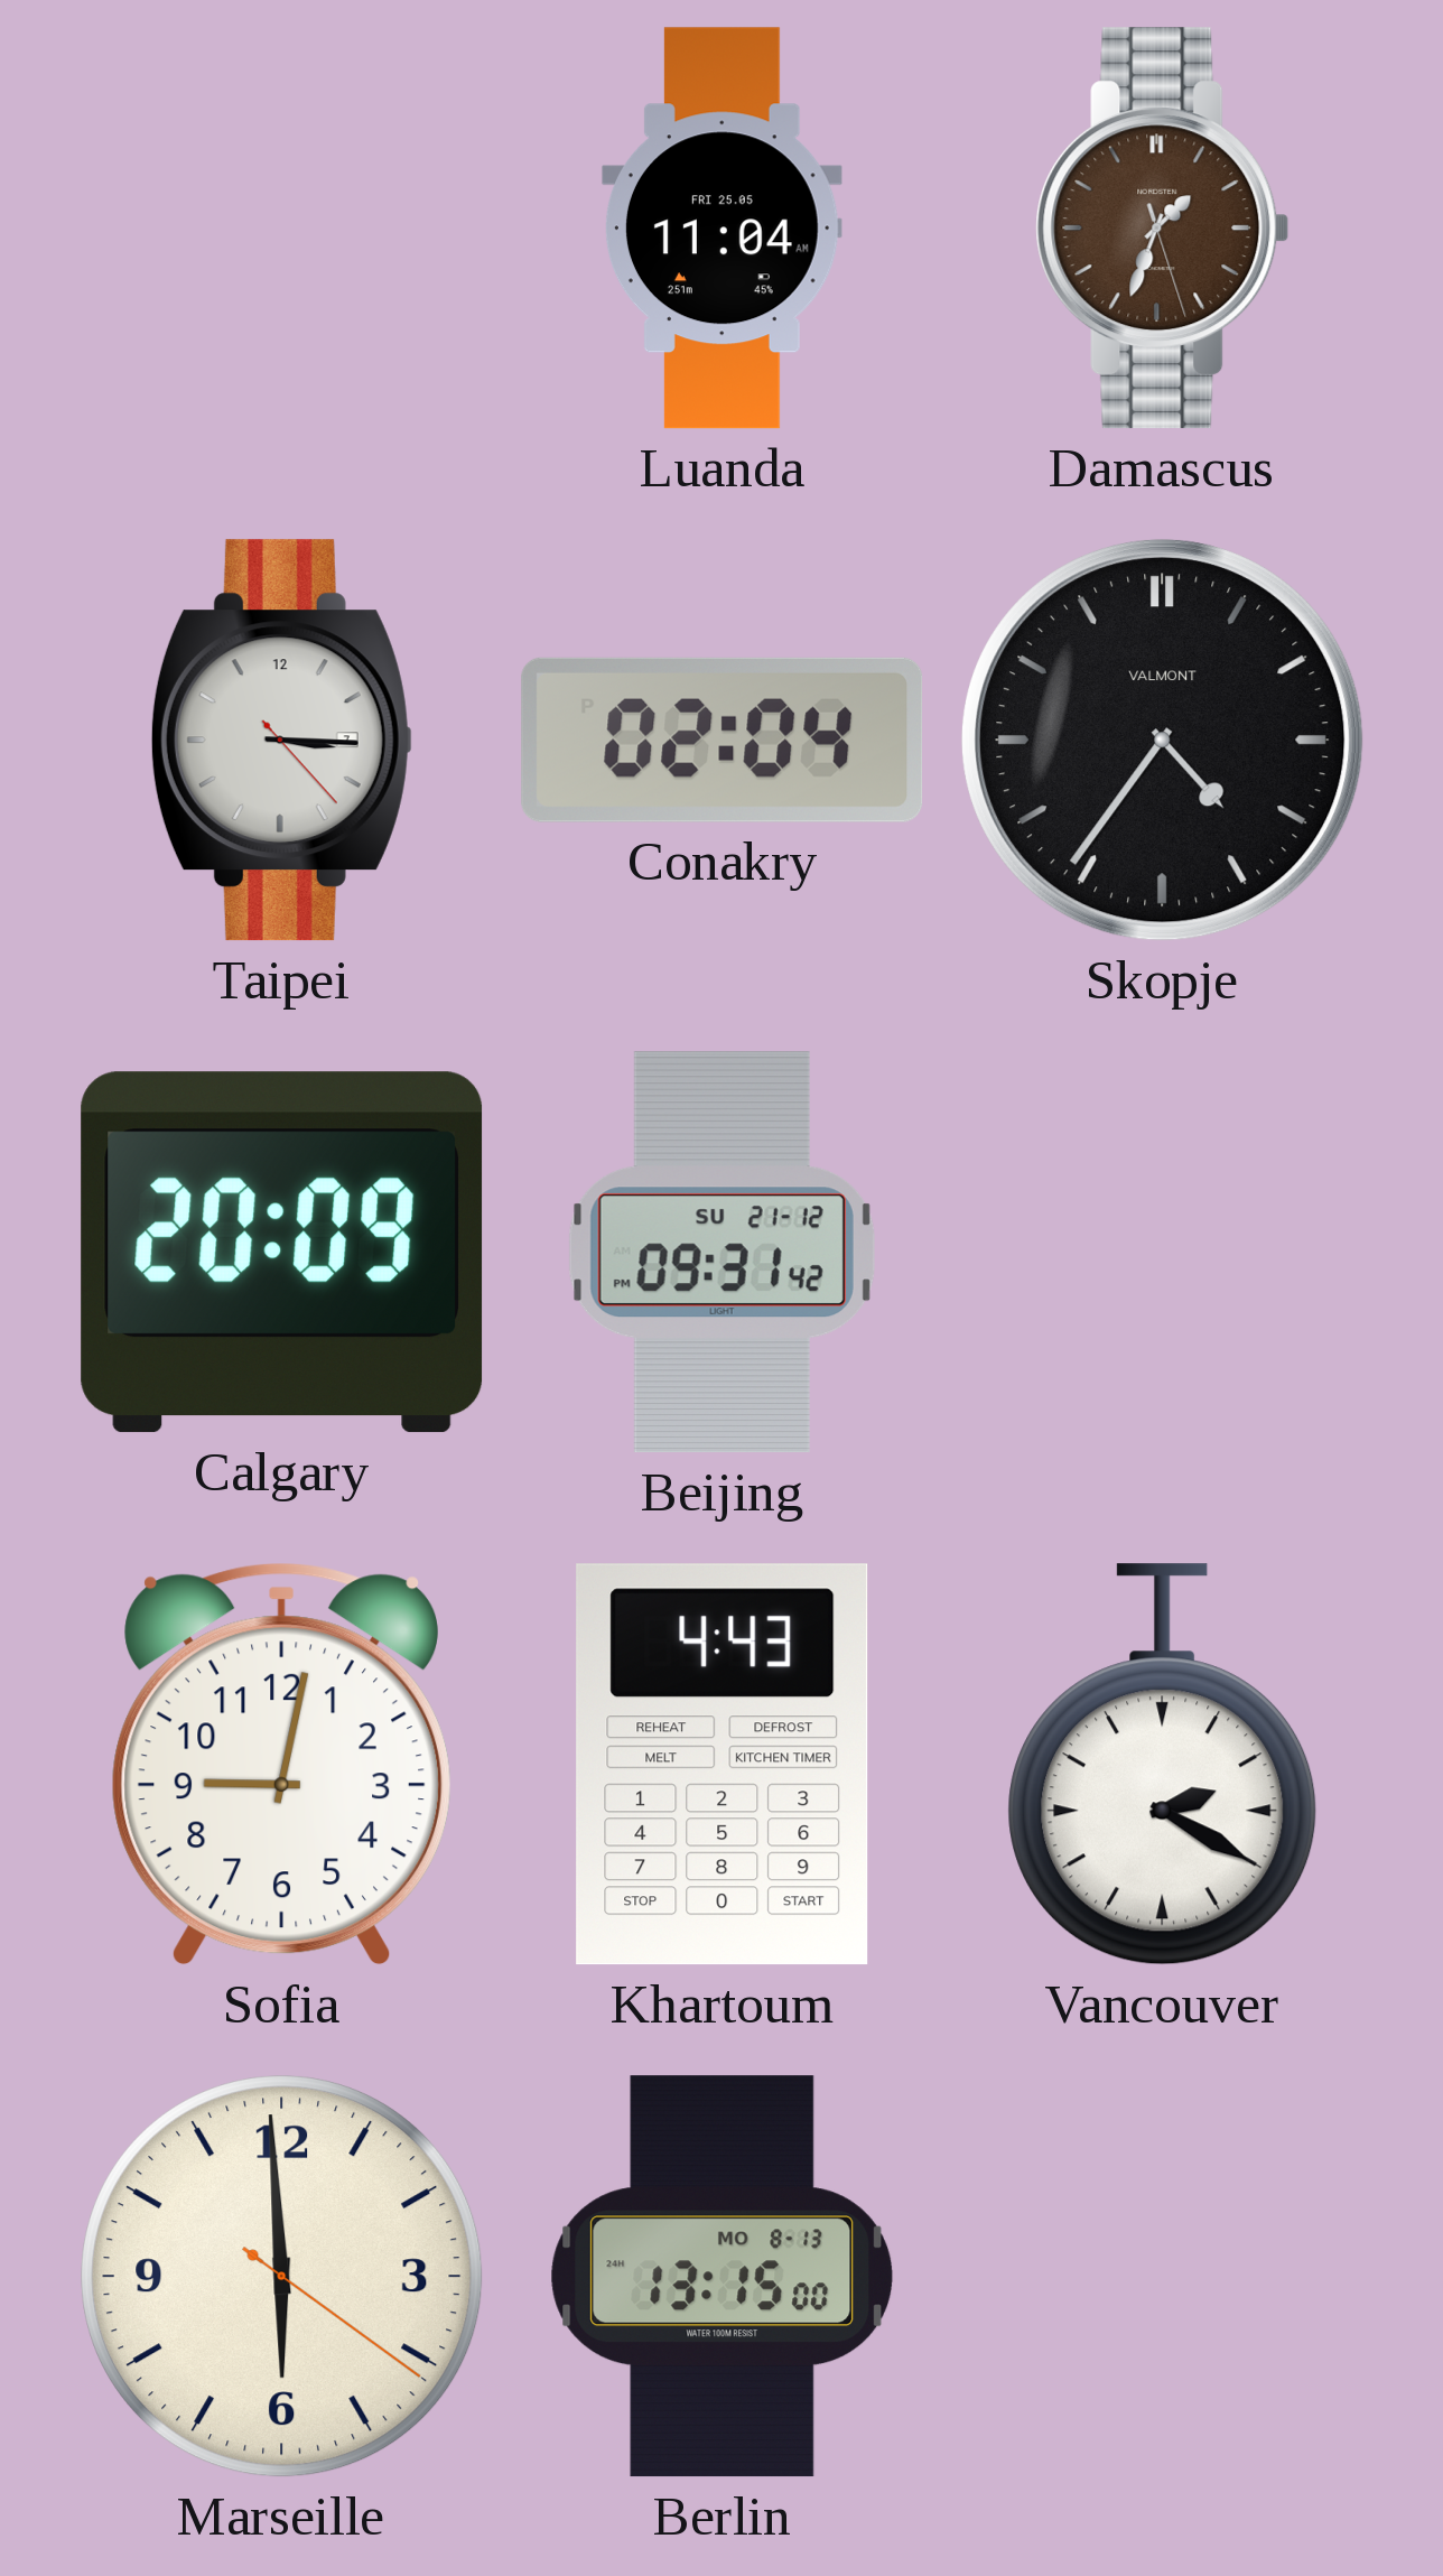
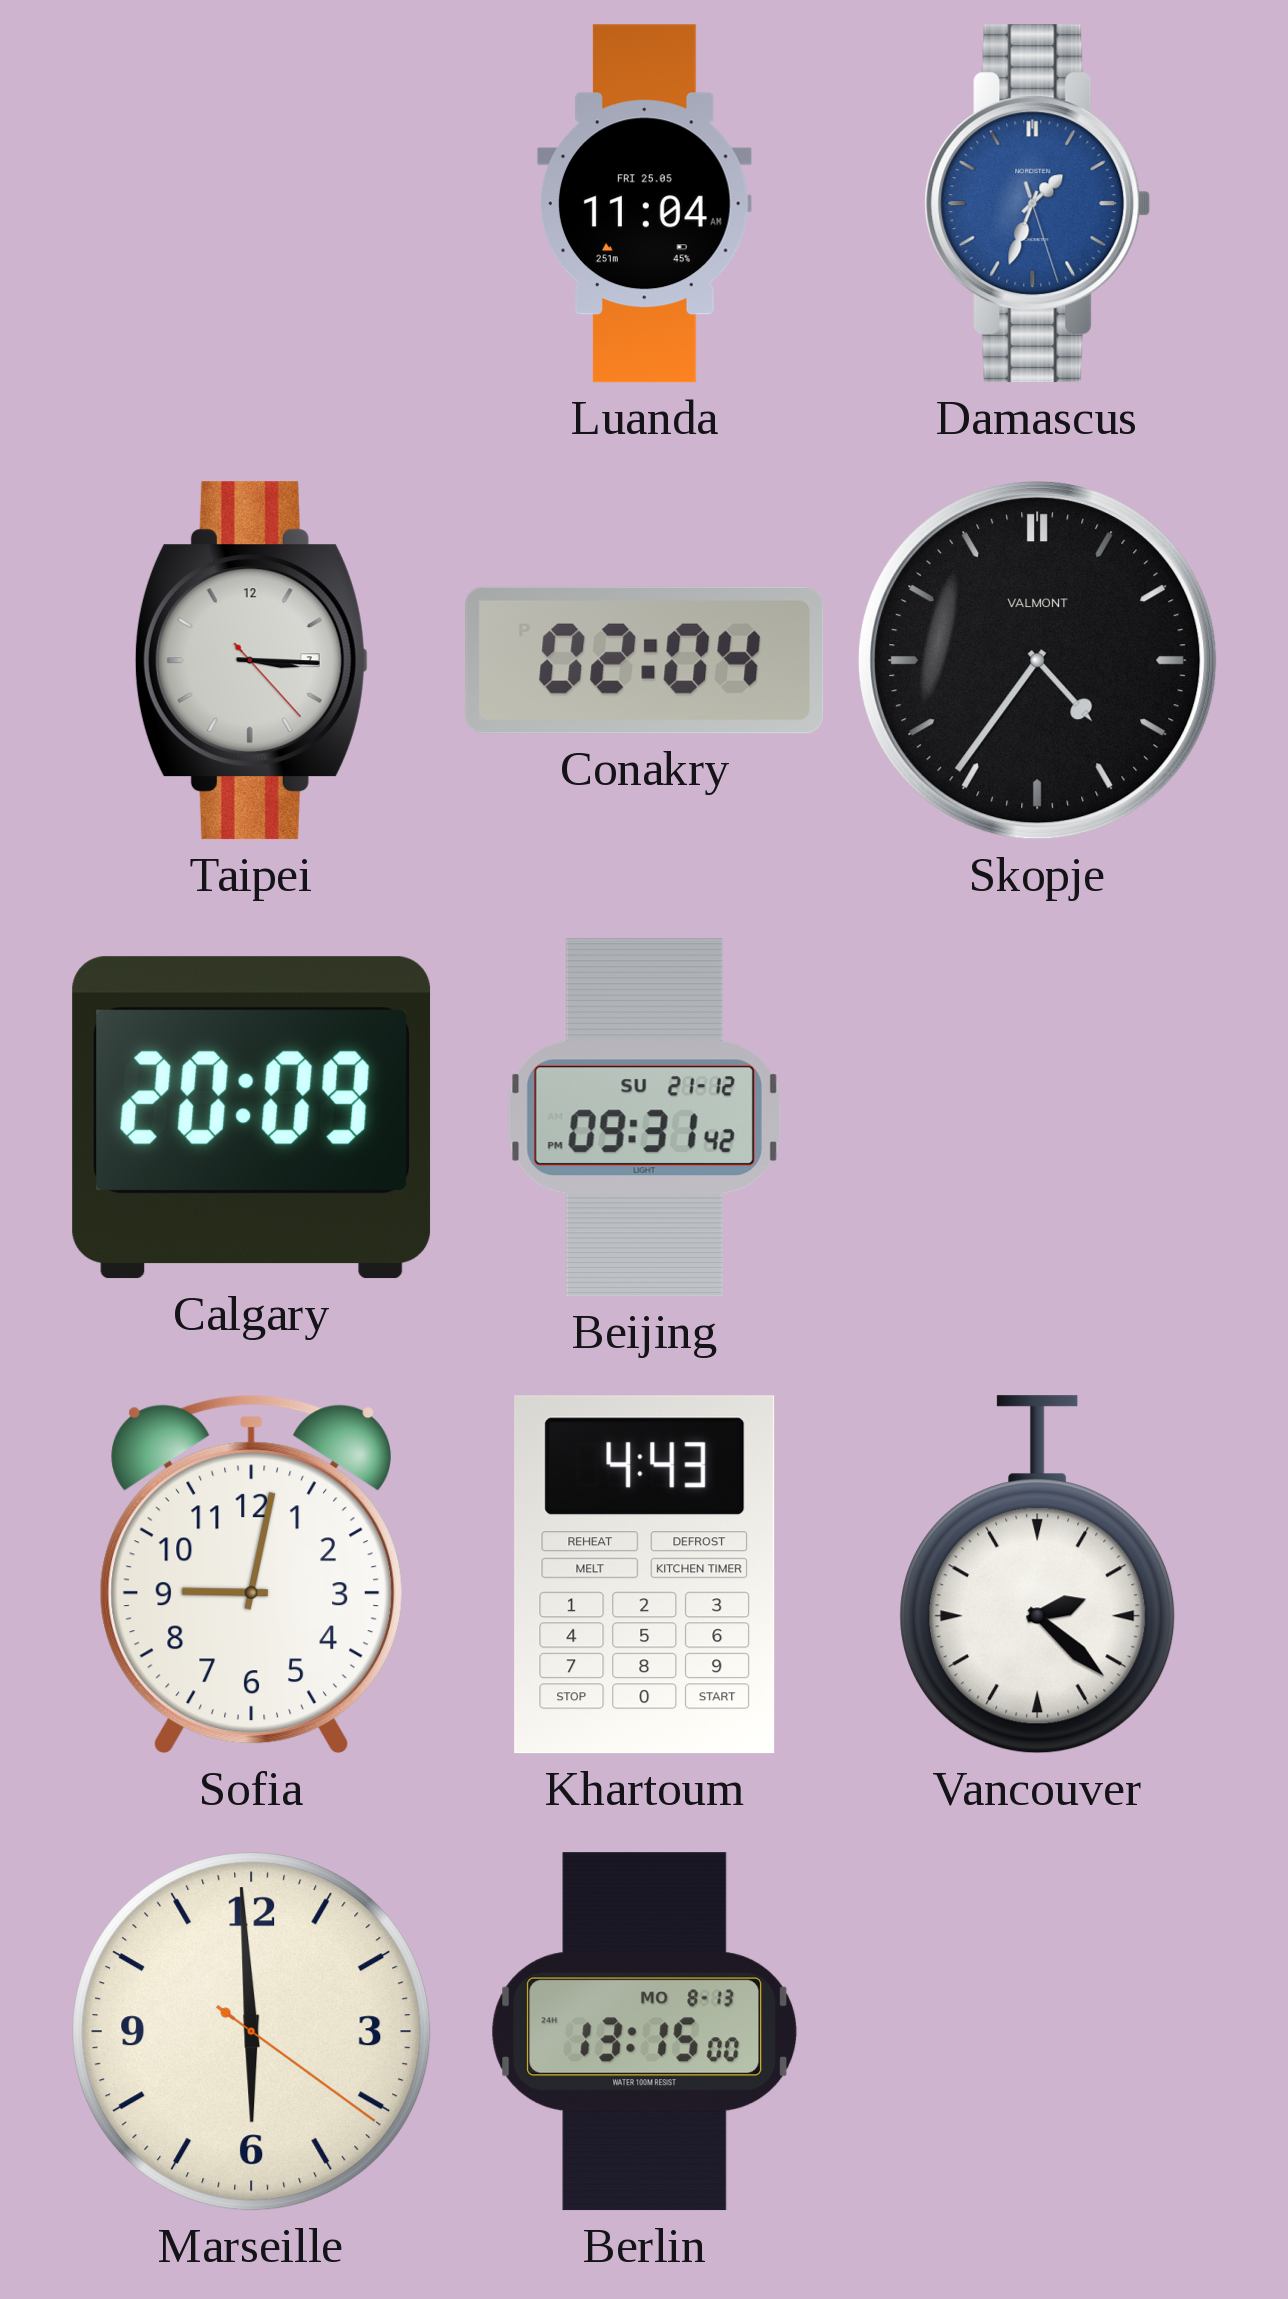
Damascus dial: brown -> blue (1038, 204)
Vancouver: 2:20 -> 2:22 (1038, 1575)
